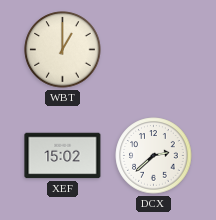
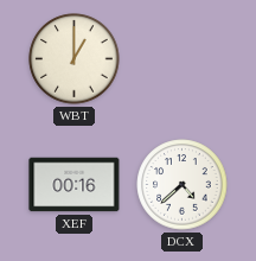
XEF: 15:02 -> 00:16 (75, 185)
DCX: 2:38 -> 4:38 (183, 185)
